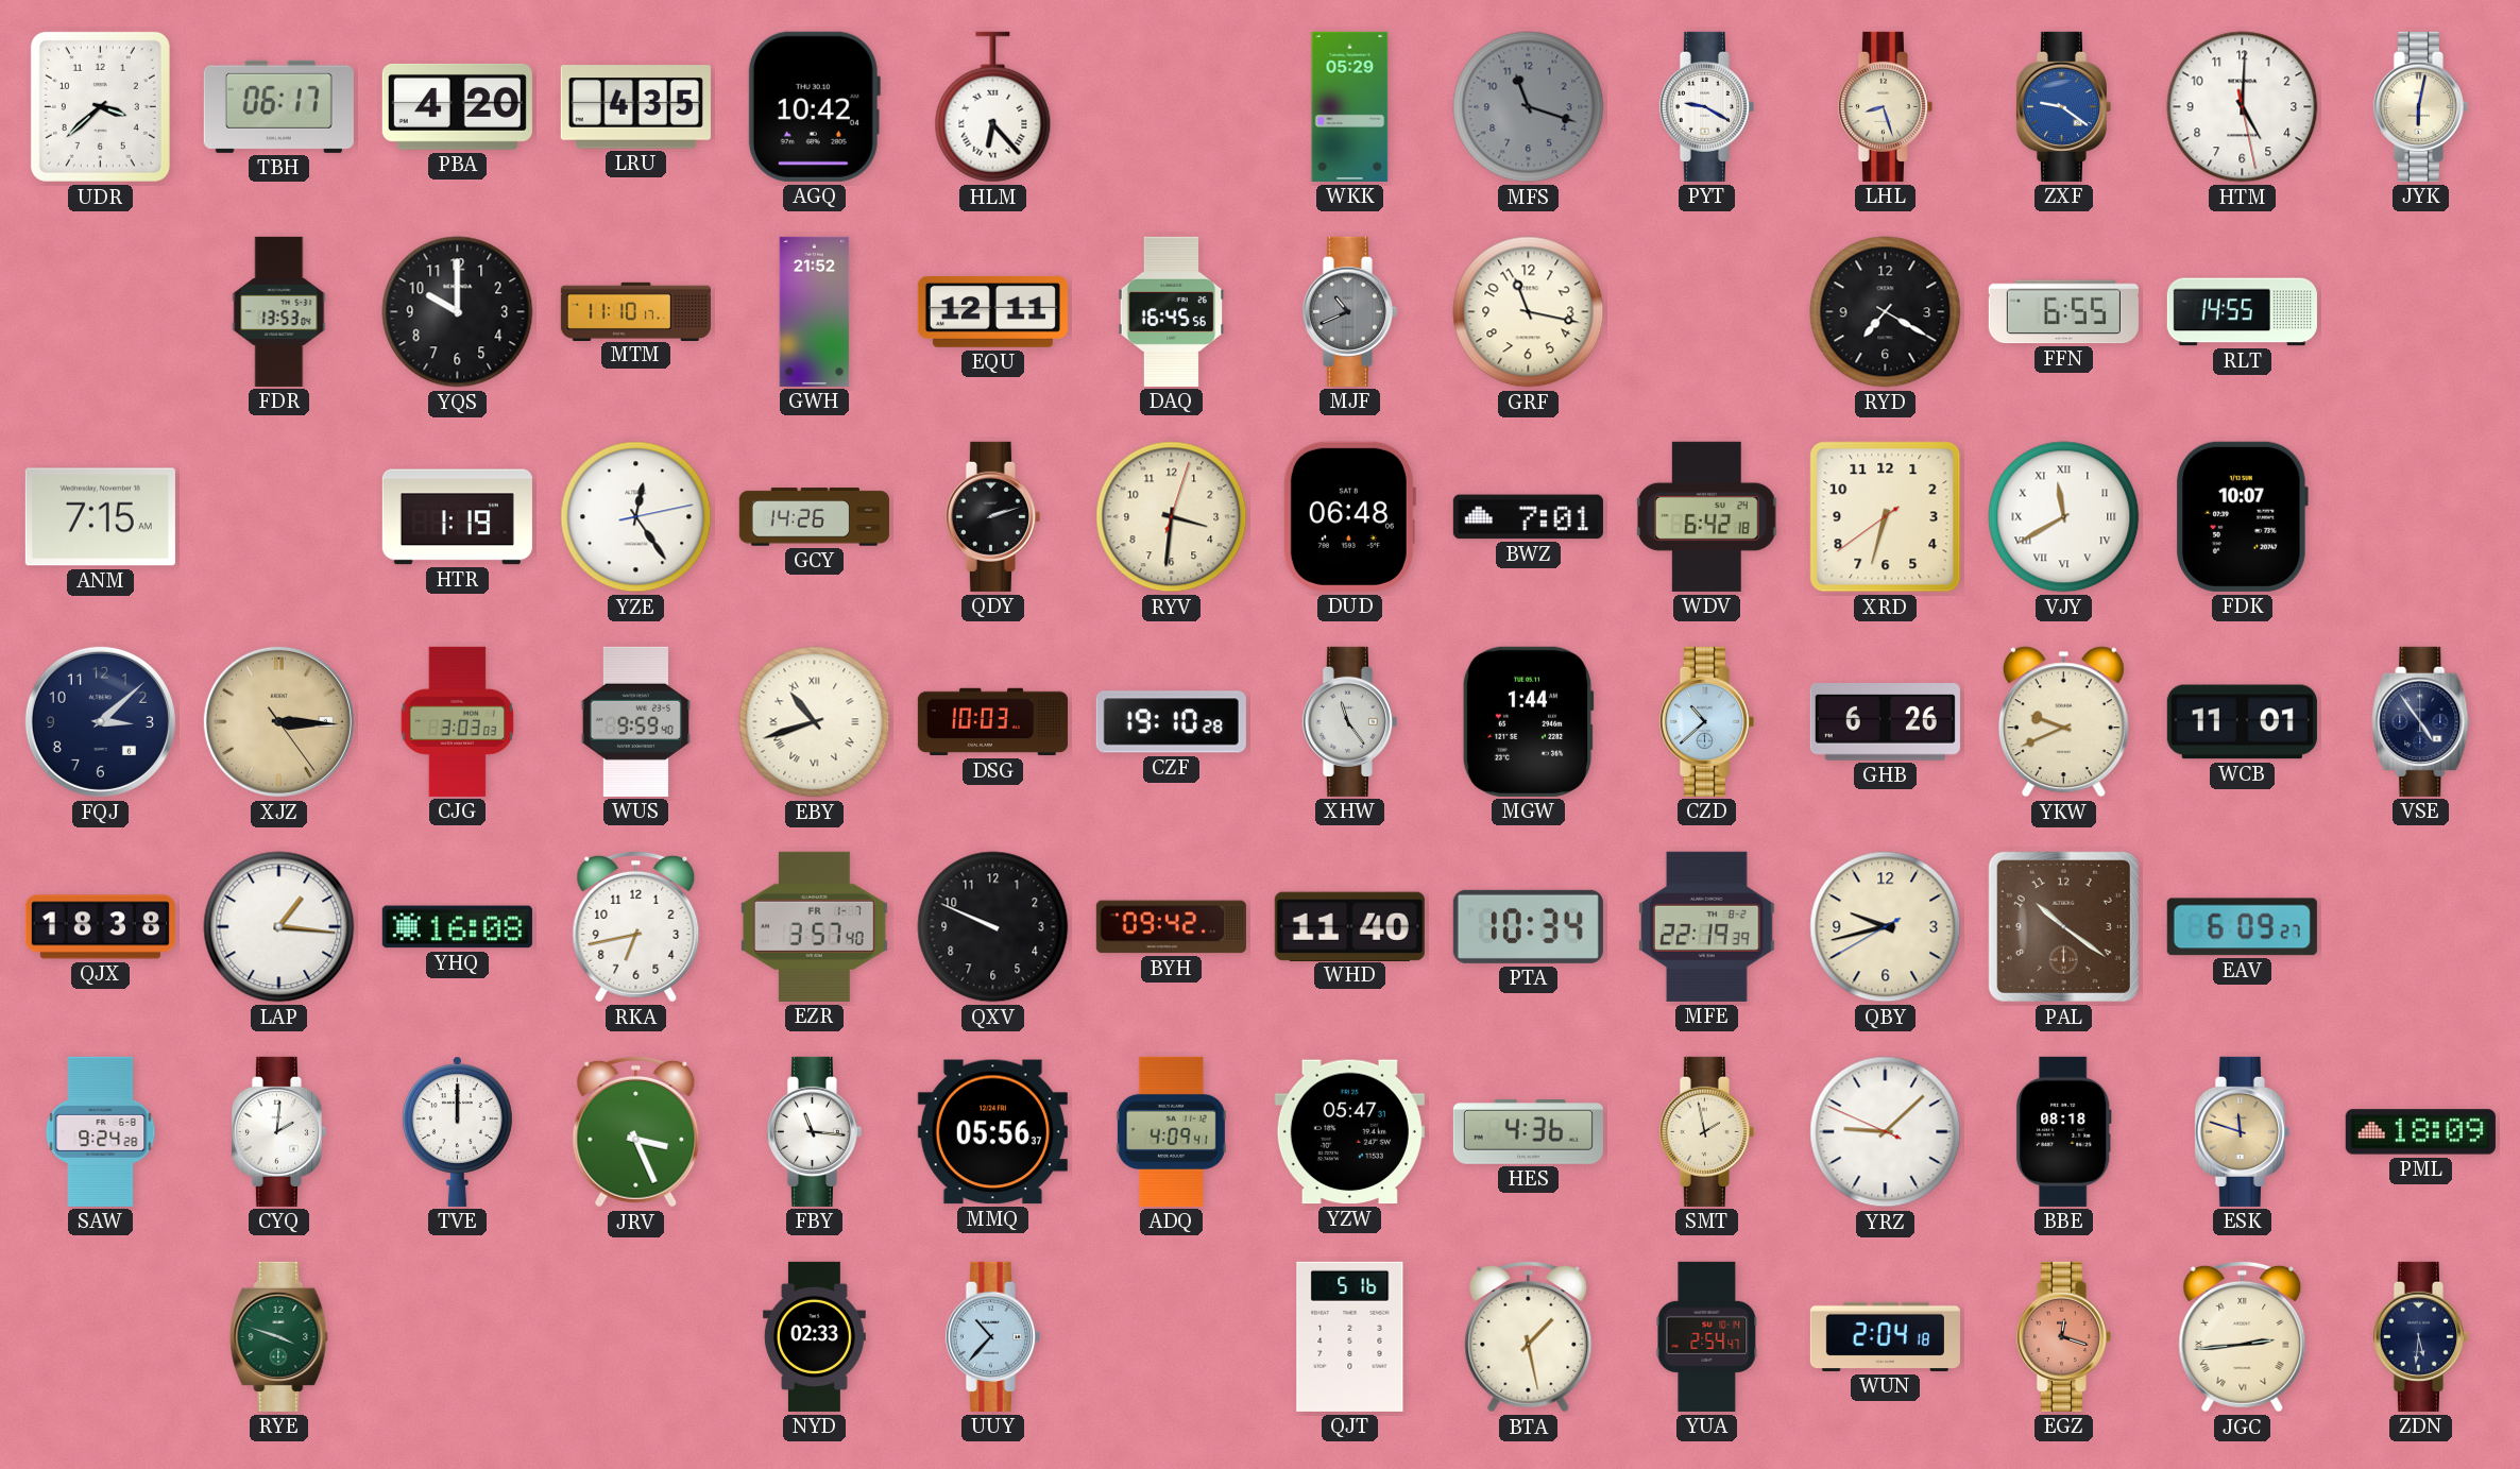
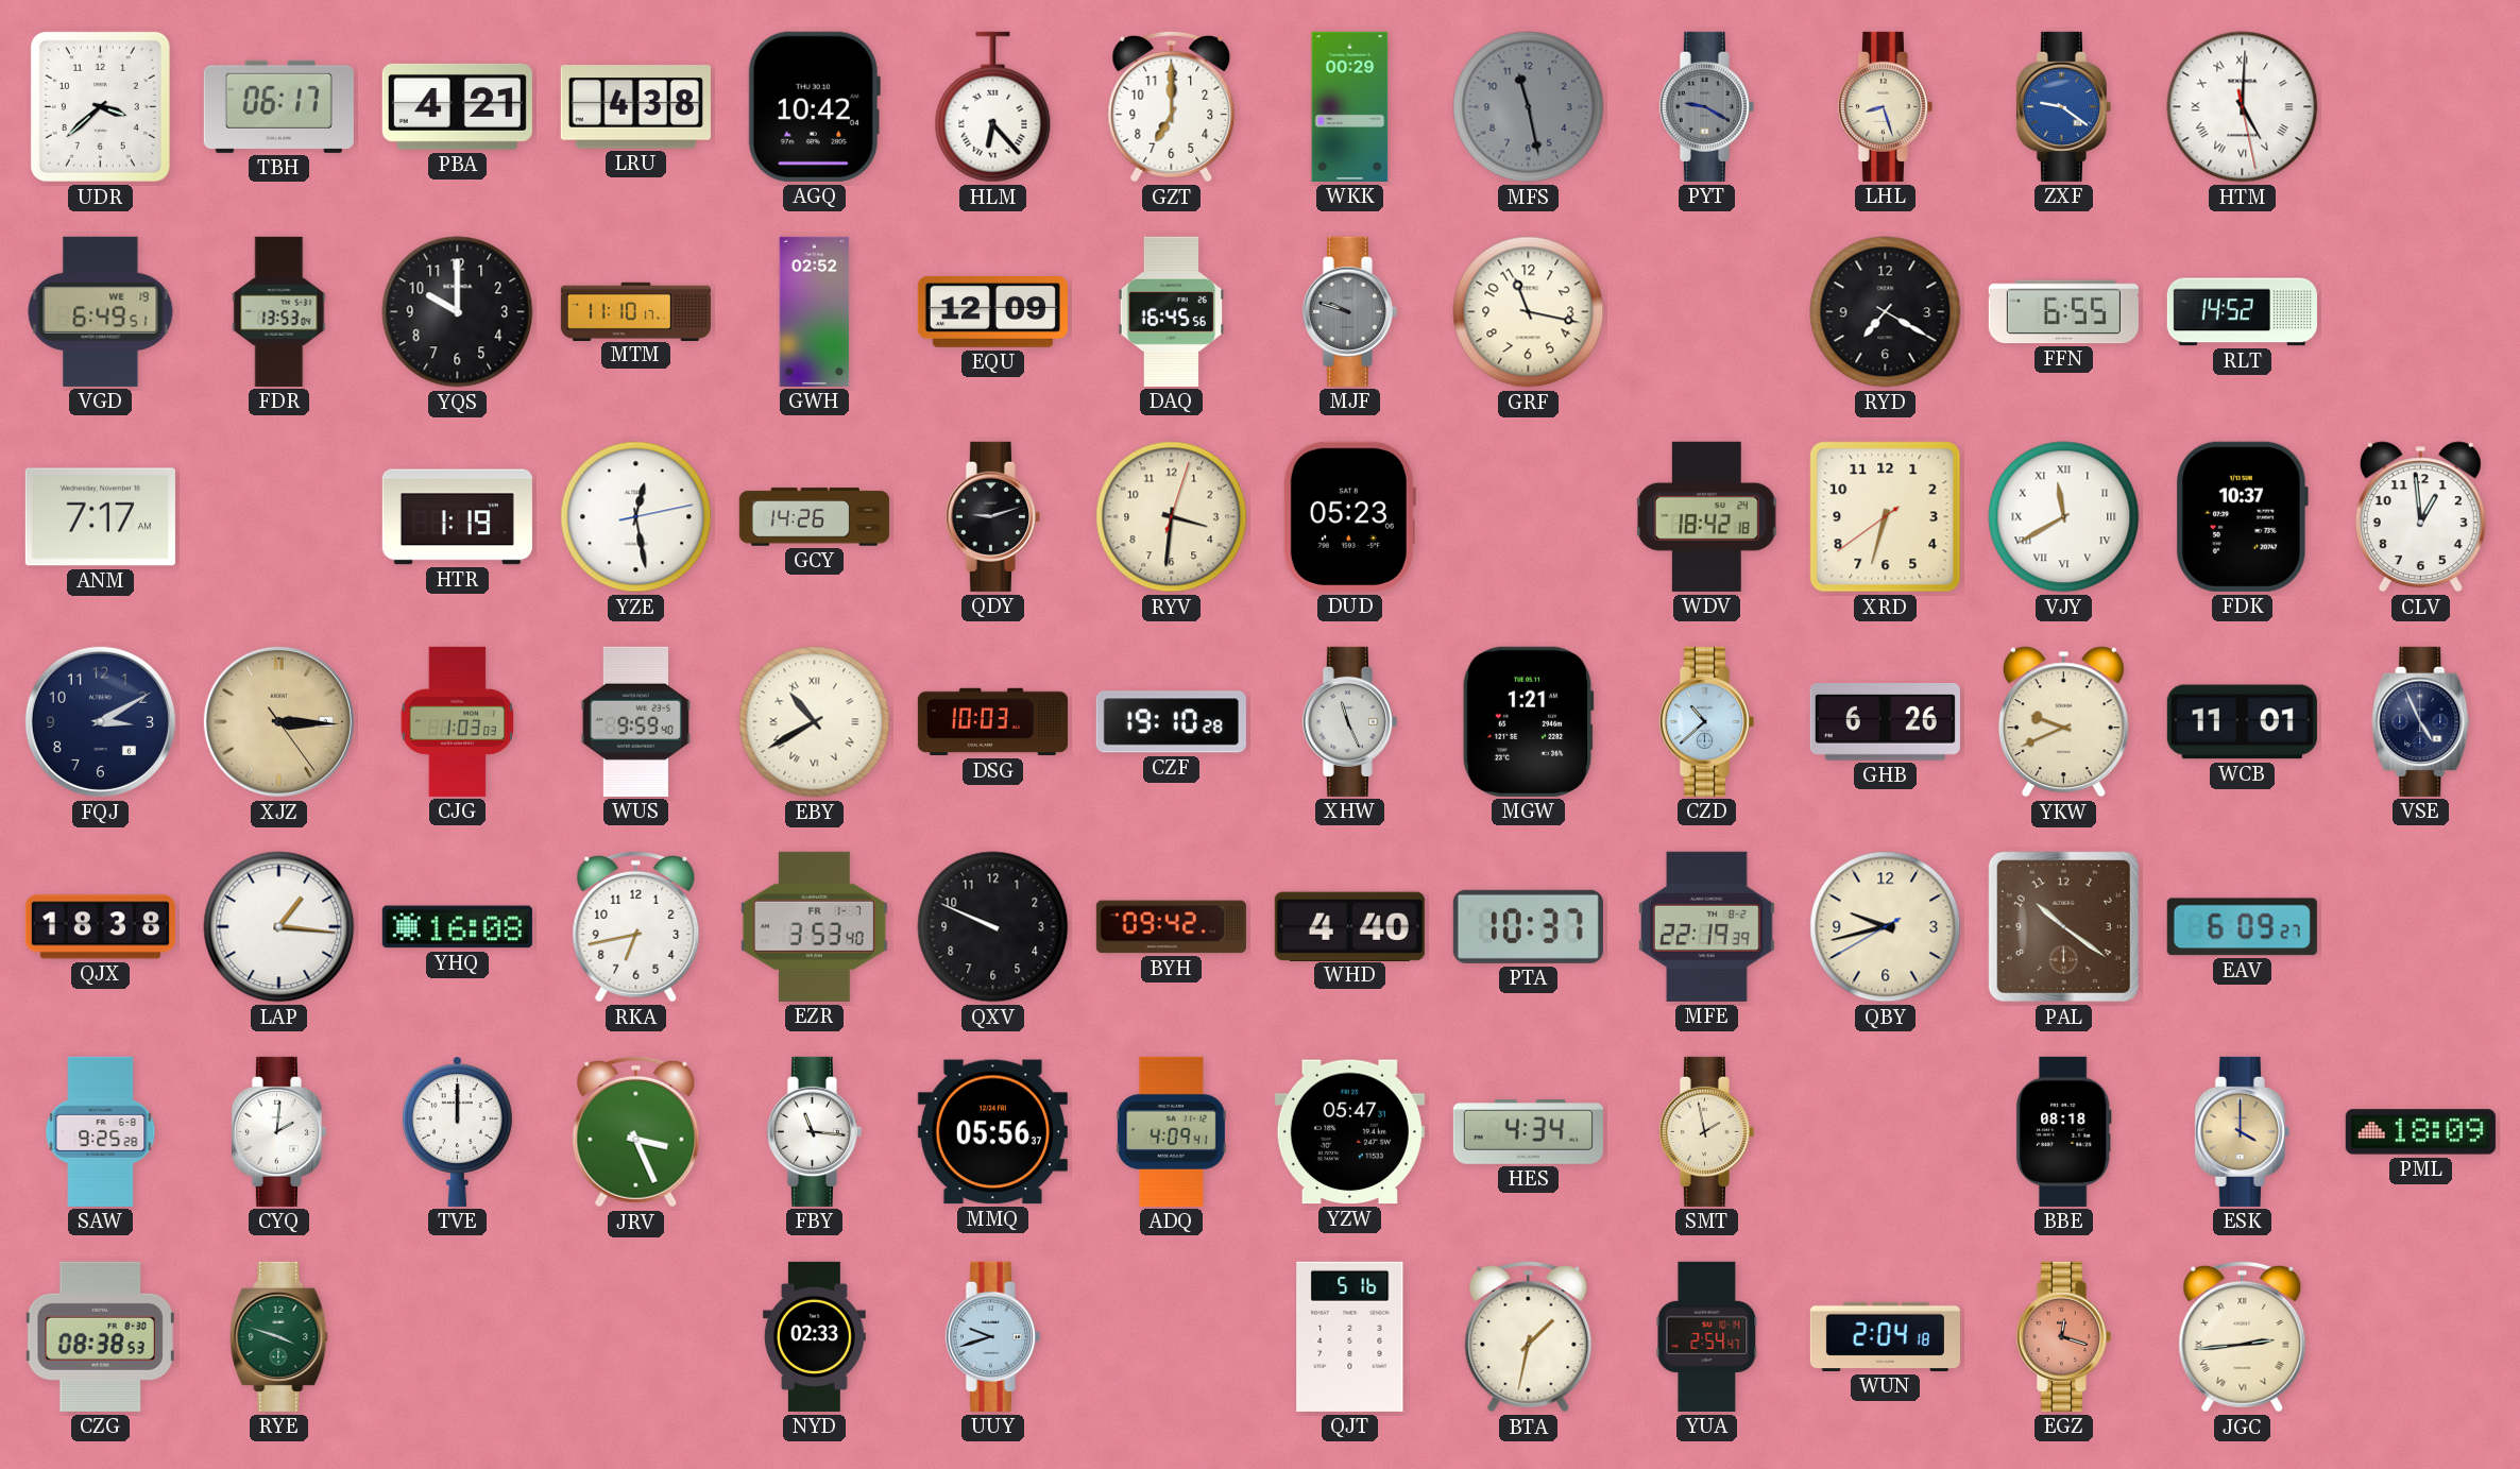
PBA: 4:20 -> 4:21 (457, 106)
LRU: 4:35 -> 4:38 (635, 107)
GZT: none -> 7:00 (1172, 106)
WKK: 05:29 -> 00:29 (1350, 106)
MFS: 11:18 -> 11:28 (1529, 107)
PYT dial: white -> grey (1706, 106)
HTM numerals: Arabic -> Roman (2243, 107)
JYK: 6:02 -> none (2420, 106)
VGD: none -> 6:49 (101, 311)
GWH: 21:52 -> 02:52 (815, 311)
EQU: 12:11 -> 12:09 (992, 311)
MJF: 10:41 -> 9:48 (1349, 311)
RLT: 14:55 -> 14:52 (2242, 312)
ANM: 7:15 -> 7:17 (100, 517)
YZE: 12:24 -> 12:28 (636, 517)
QDY: 2:12 -> 9:12 (992, 516)
DUD: 06:48 -> 05:23 (1349, 516)
BWZ: 7:01 -> none (1528, 517)
WDV: 6:42 -> 18:42 (1706, 516)
FDK: 10:07 -> 10:37 (2243, 516)
CLV: none -> 12:59 (2420, 517)
FQJ: 3:08 -> 3:10 (100, 721)
CJG: 3:03 -> 1:03 (457, 721)
EBY: 10:42 -> 10:40 (815, 722)
XHW: 11:24 -> 11:26 (1349, 721)
MGW: 1:44 -> 1:21 (1528, 721)
VSE: 4:54 -> 4:56 (2421, 721)
EZR: 3:57 -> 3:53 (814, 926)
WHD: 11:40 -> 4:40 (1349, 926)
PTA: 10:34 -> 10:37 (1528, 926)
SAW: 9:24 -> 9:25 (101, 1131)
HES: 4:36 -> 4:34 (1528, 1132)
YRZ: 9:07 -> none (1886, 1132)
ESK: 11:48 -> 4:00 (2242, 1131)
CZG: none -> 08:38 (100, 1336)
UUY: 10:37 -> 9:42 (992, 1336)
BTA: 1:28 -> 1:32 (1529, 1336)
ZDN: 5:31 -> none (2420, 1336)
